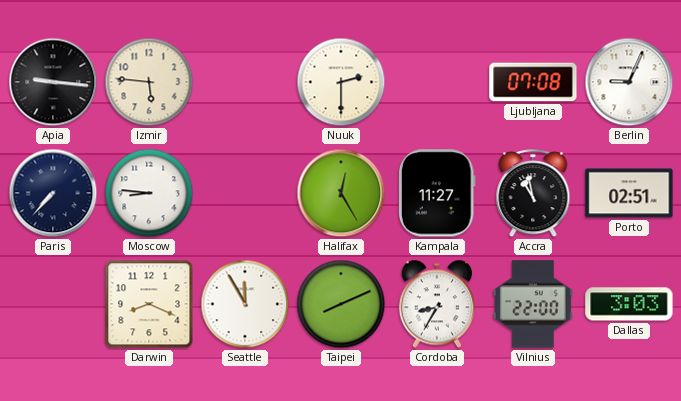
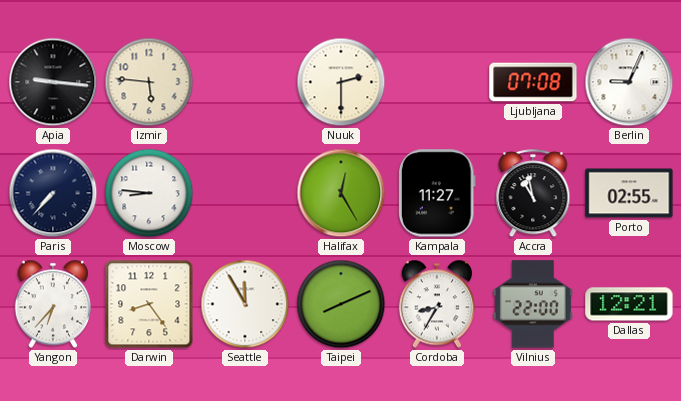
Porto: 02:51 -> 02:55 (629, 193)
Yangon: none -> 6:37 (53, 304)
Darwin: 8:19 -> 8:24 (149, 304)
Dallas: 3:03 -> 12:21 (629, 304)
